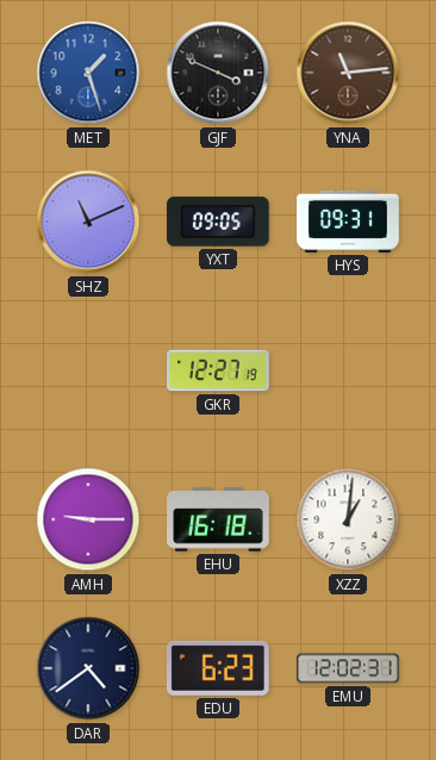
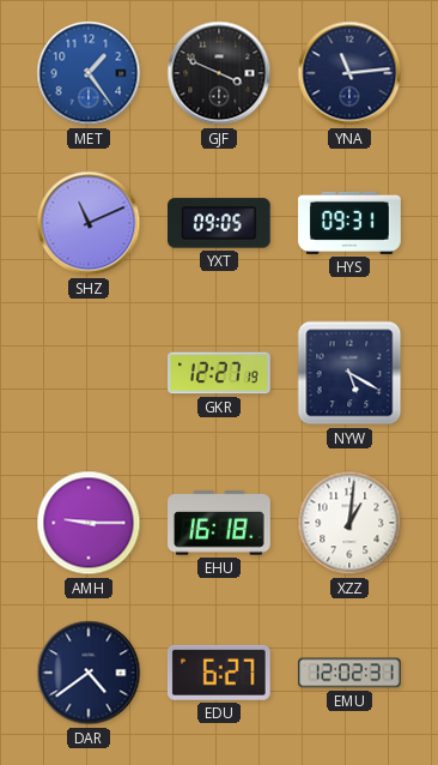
MET: 1:27 -> 1:24 (89, 73)
YNA dial: brown -> navy (349, 73)
NYW: none -> 5:20 (349, 373)
EDU: 6:23 -> 6:27 (219, 673)
